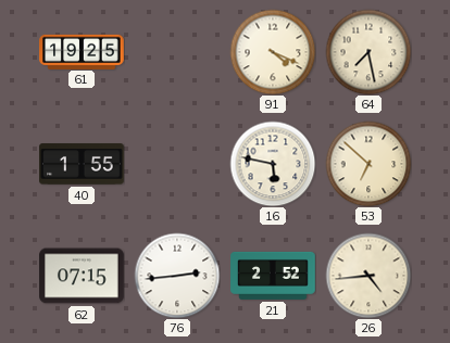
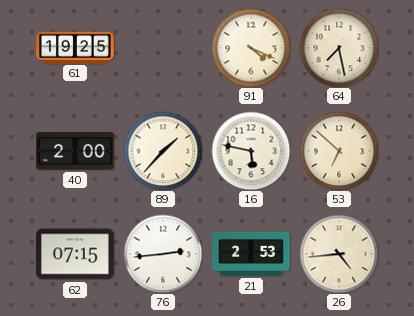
40: 1:55 -> 2:00 (75, 151)
89: none -> 1:37 (163, 151)
21: 2:52 -> 2:53 (251, 254)
